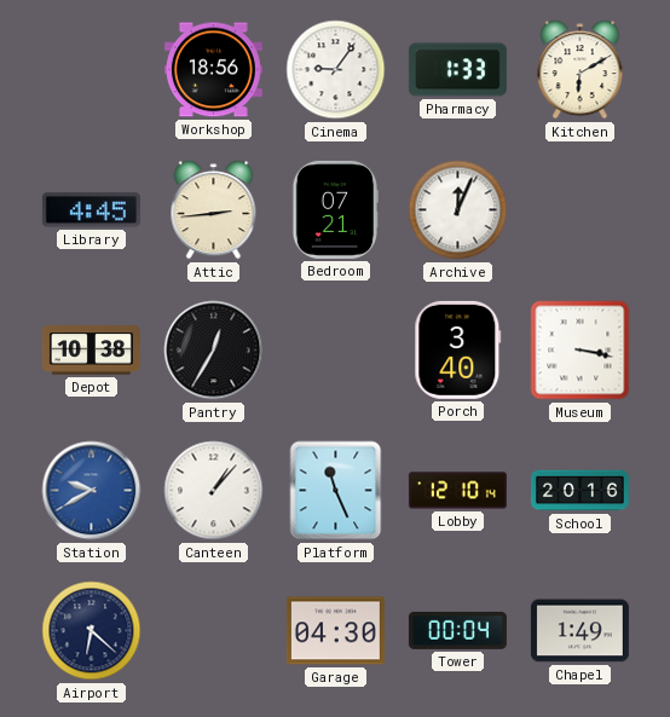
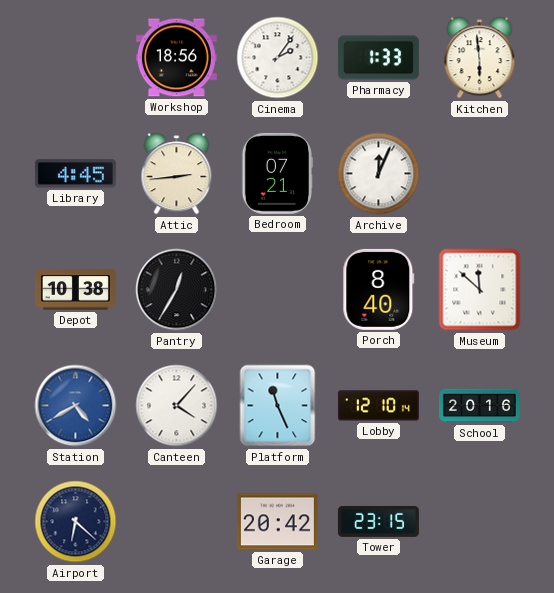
Cinema: 9:06 -> 2:06 (278, 58)
Kitchen: 6:10 -> 5:59 (480, 58)
Porch: 3:40 -> 8:40 (379, 289)
Museum: 3:17 -> 11:52 (480, 290)
Station: 9:40 -> 4:40 (76, 406)
Canteen: 1:07 -> 4:07 (177, 406)
Garage: 04:30 -> 20:42 (277, 522)
Tower: 00:04 -> 23:15 (378, 521)
Chapel: 1:49 -> none (579, 631)
